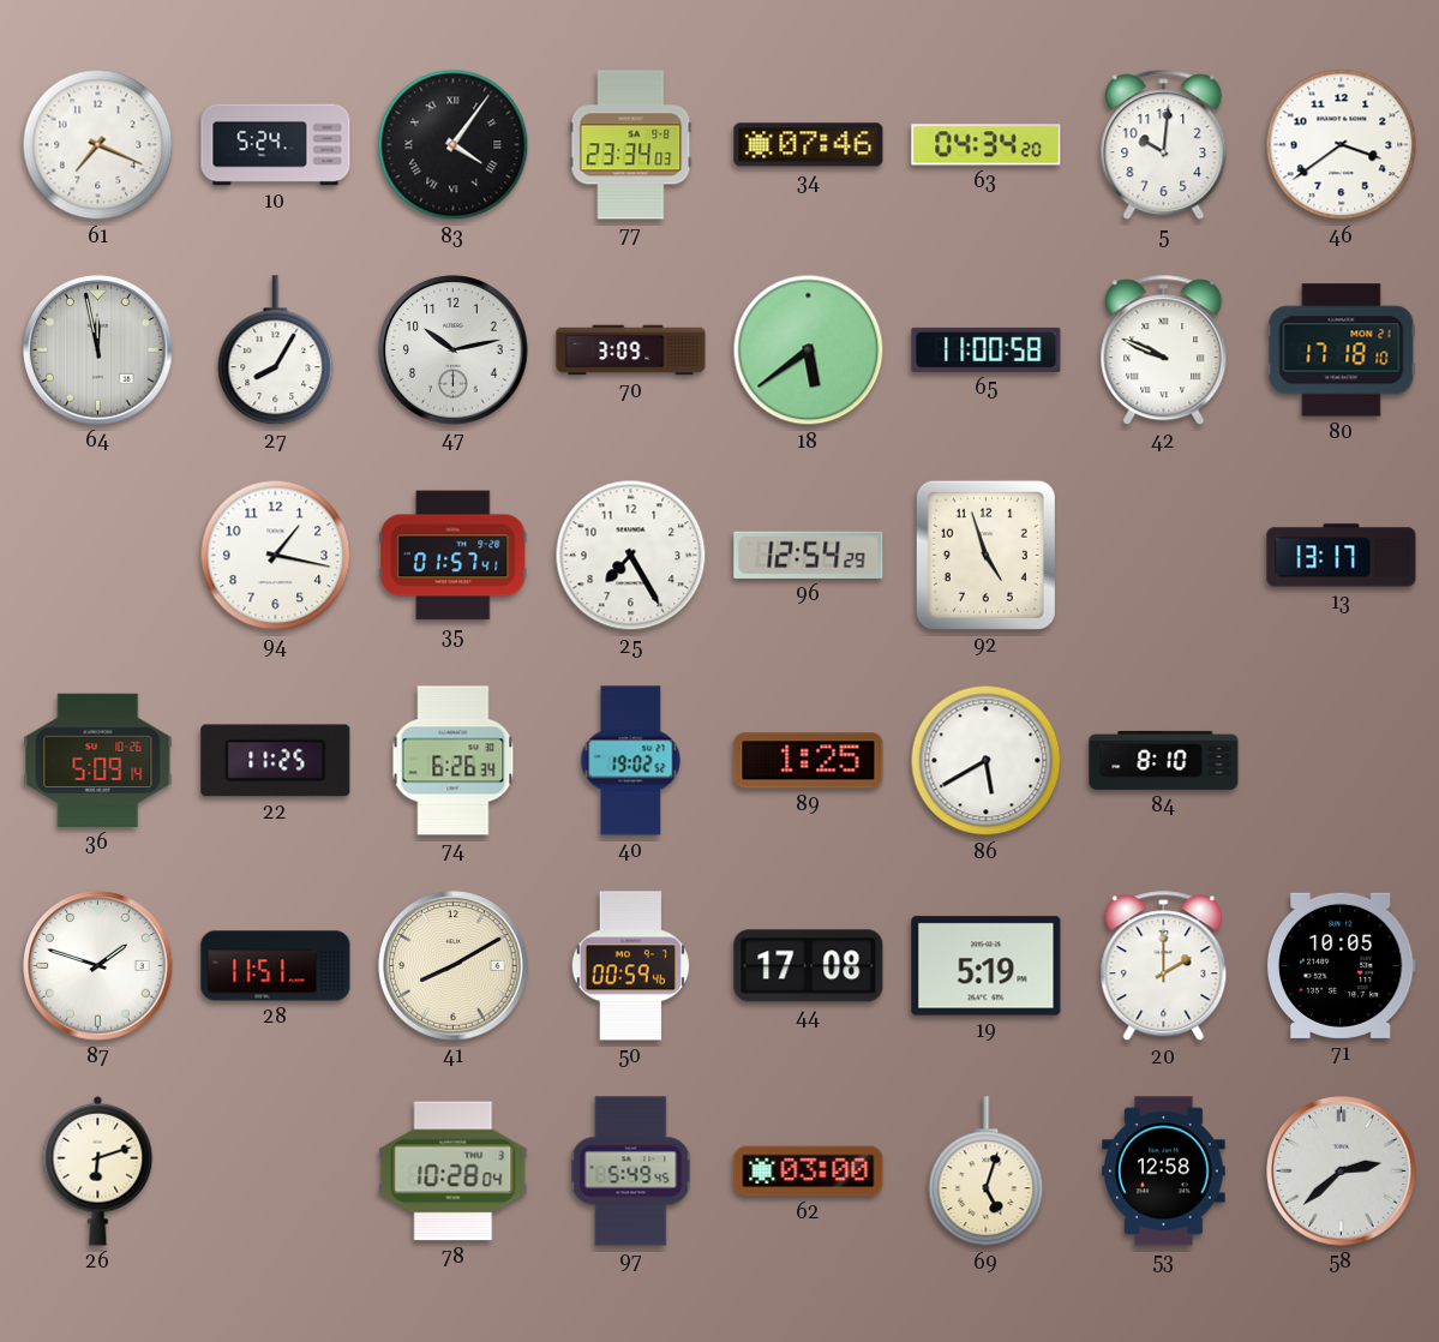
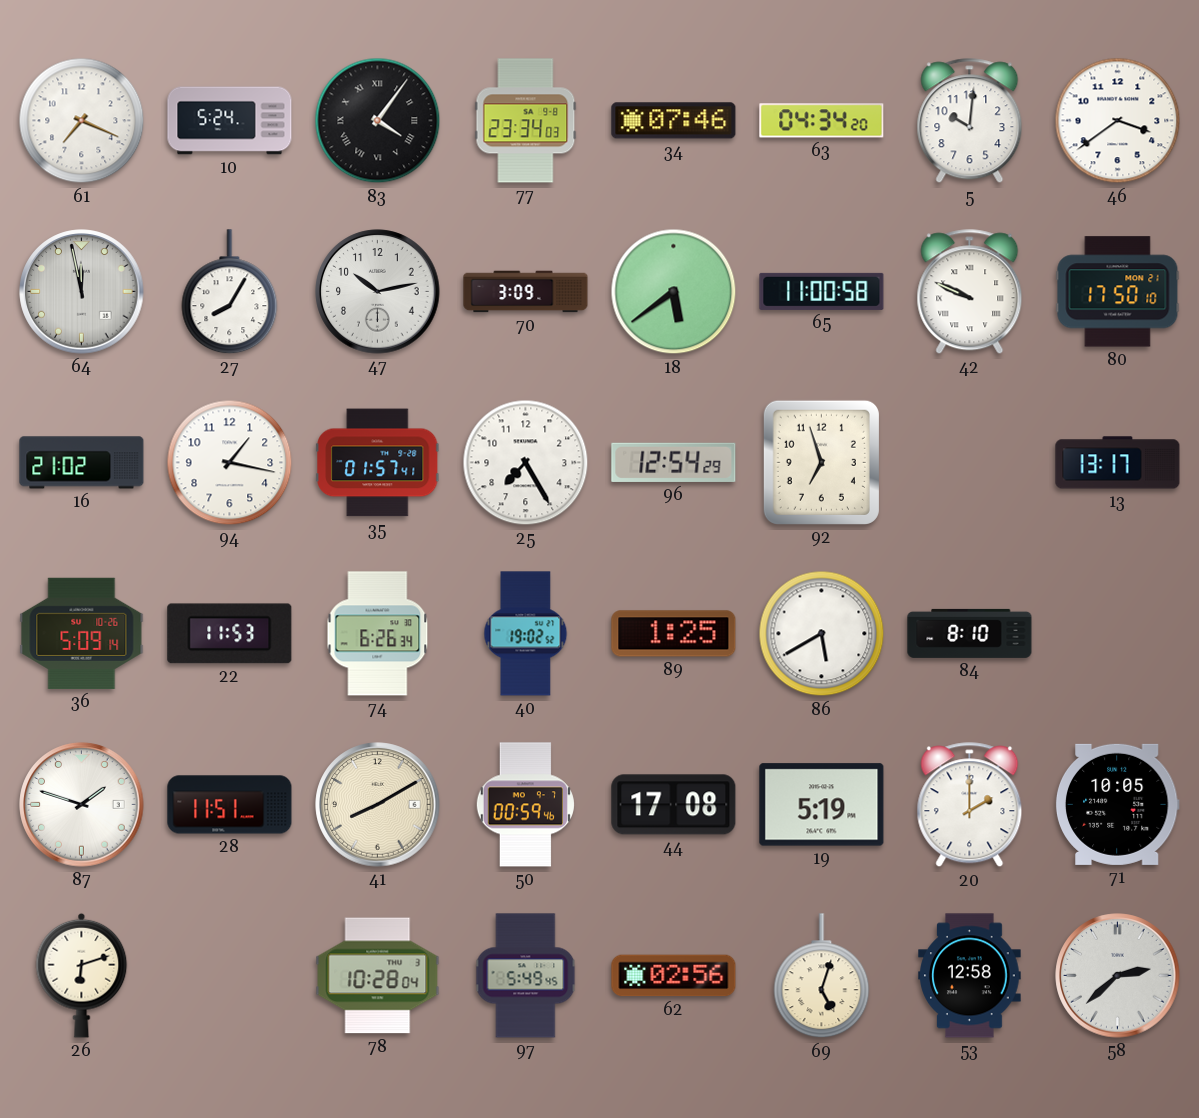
80: 17:18 -> 17:50 (1118, 292)
16: none -> 21:02 (82, 463)
92: 4:57 -> 6:57 (821, 462)
22: 11:25 -> 11:53 (230, 634)
62: 03:00 -> 02:56 (674, 976)
